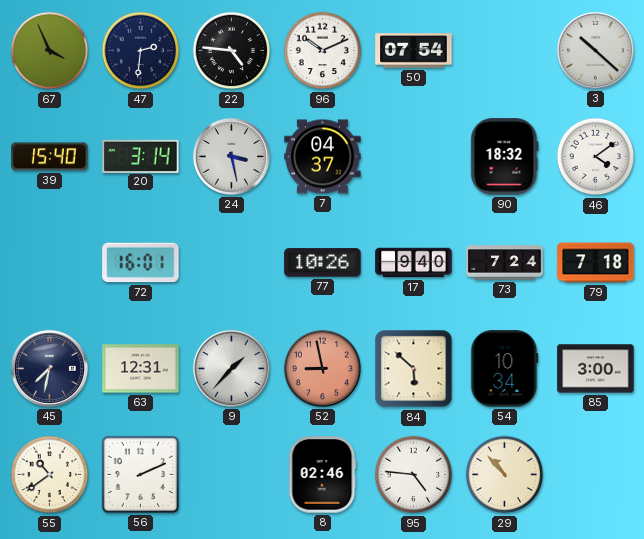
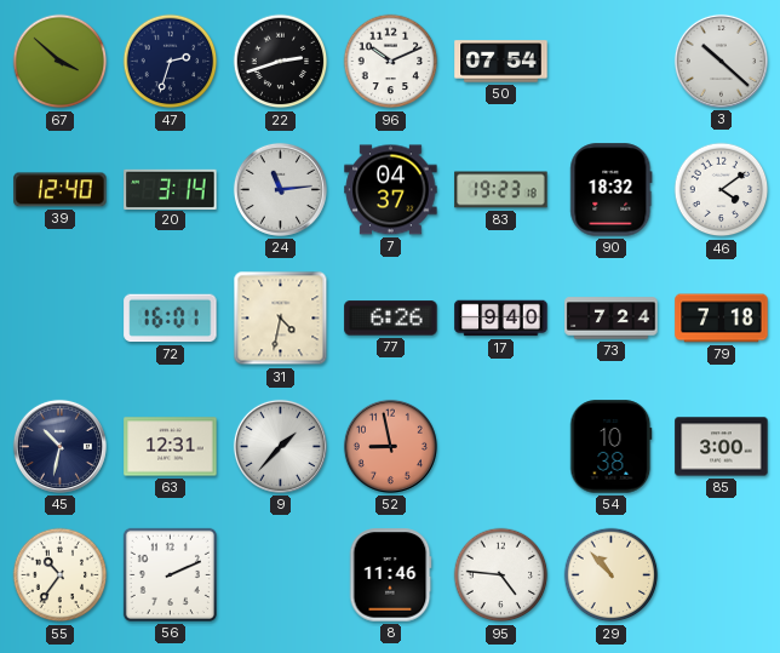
67: 3:56 -> 3:52 (61, 62)
47: 2:31 -> 2:33 (171, 62)
22: 4:46 -> 2:42 (281, 62)
39: 15:40 -> 12:40 (61, 190)
24: 3:28 -> 11:14 (280, 189)
83: none -> 19:23 (501, 190)
31: none -> 4:32 (281, 319)
77: 10:26 -> 6:26 (391, 319)
45: 7:32 -> 10:32 (59, 446)
84: 5:52 -> none (414, 369)
54: 10:34 -> 10:38 (612, 447)
55: 10:39 -> 10:36 (61, 575)
8: 02:46 -> 11:46 (390, 575)
